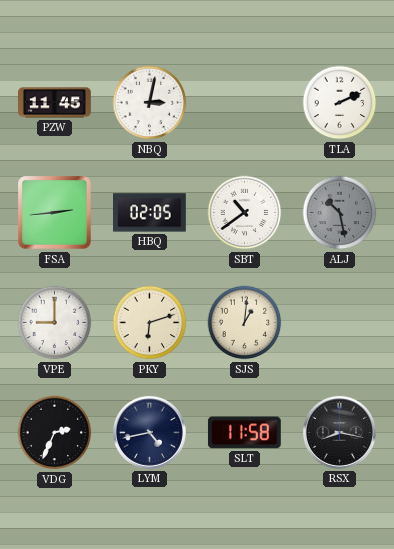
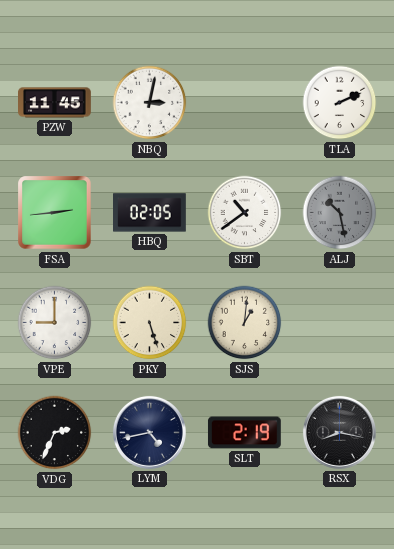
PKY: 6:12 -> 5:27 (150, 323)
SLT: 11:58 -> 2:19 (244, 433)
